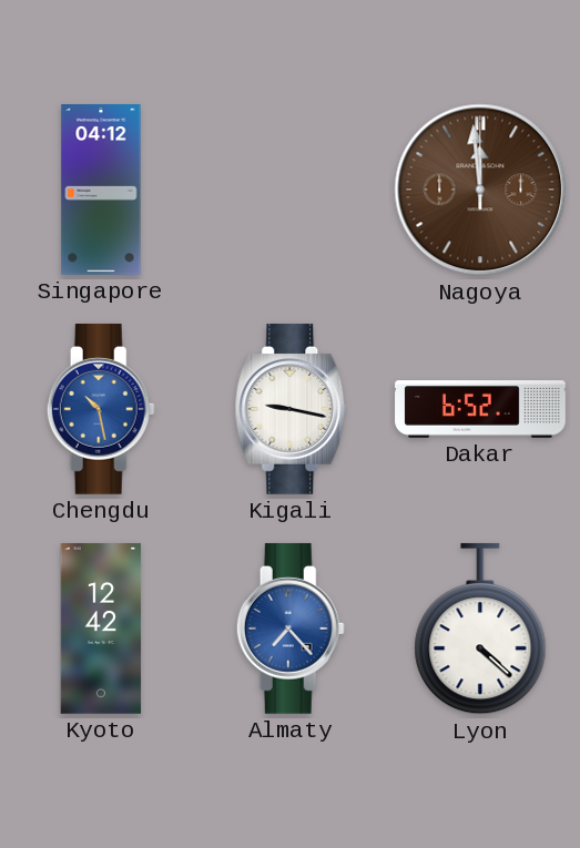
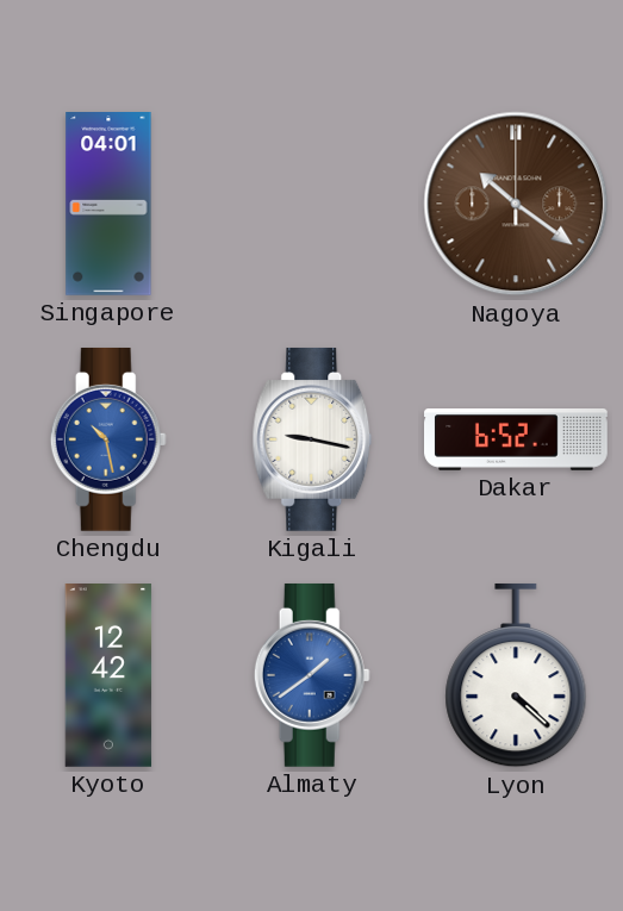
Singapore: 04:12 -> 04:01 (108, 205)
Nagoya: 11:59 -> 10:21 (516, 204)
Almaty: 7:23 -> 1:39 (312, 675)
